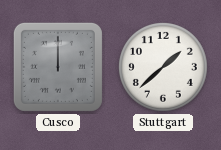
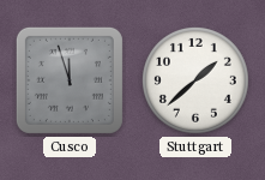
Cusco: 12:00 -> 11:57 (70, 80)
